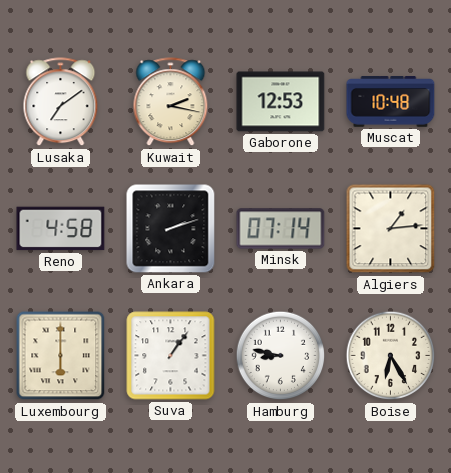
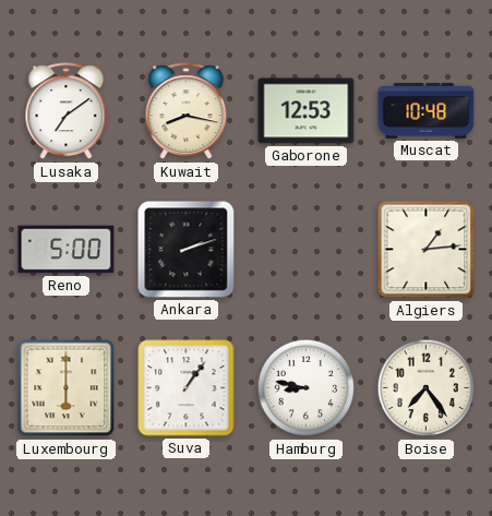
Kuwait: 2:17 -> 8:17 (187, 111)
Reno: 4:58 -> 5:00 (67, 250)
Minsk: 07:14 -> none (281, 229)
Boise: 6:25 -> 7:24 (427, 388)
